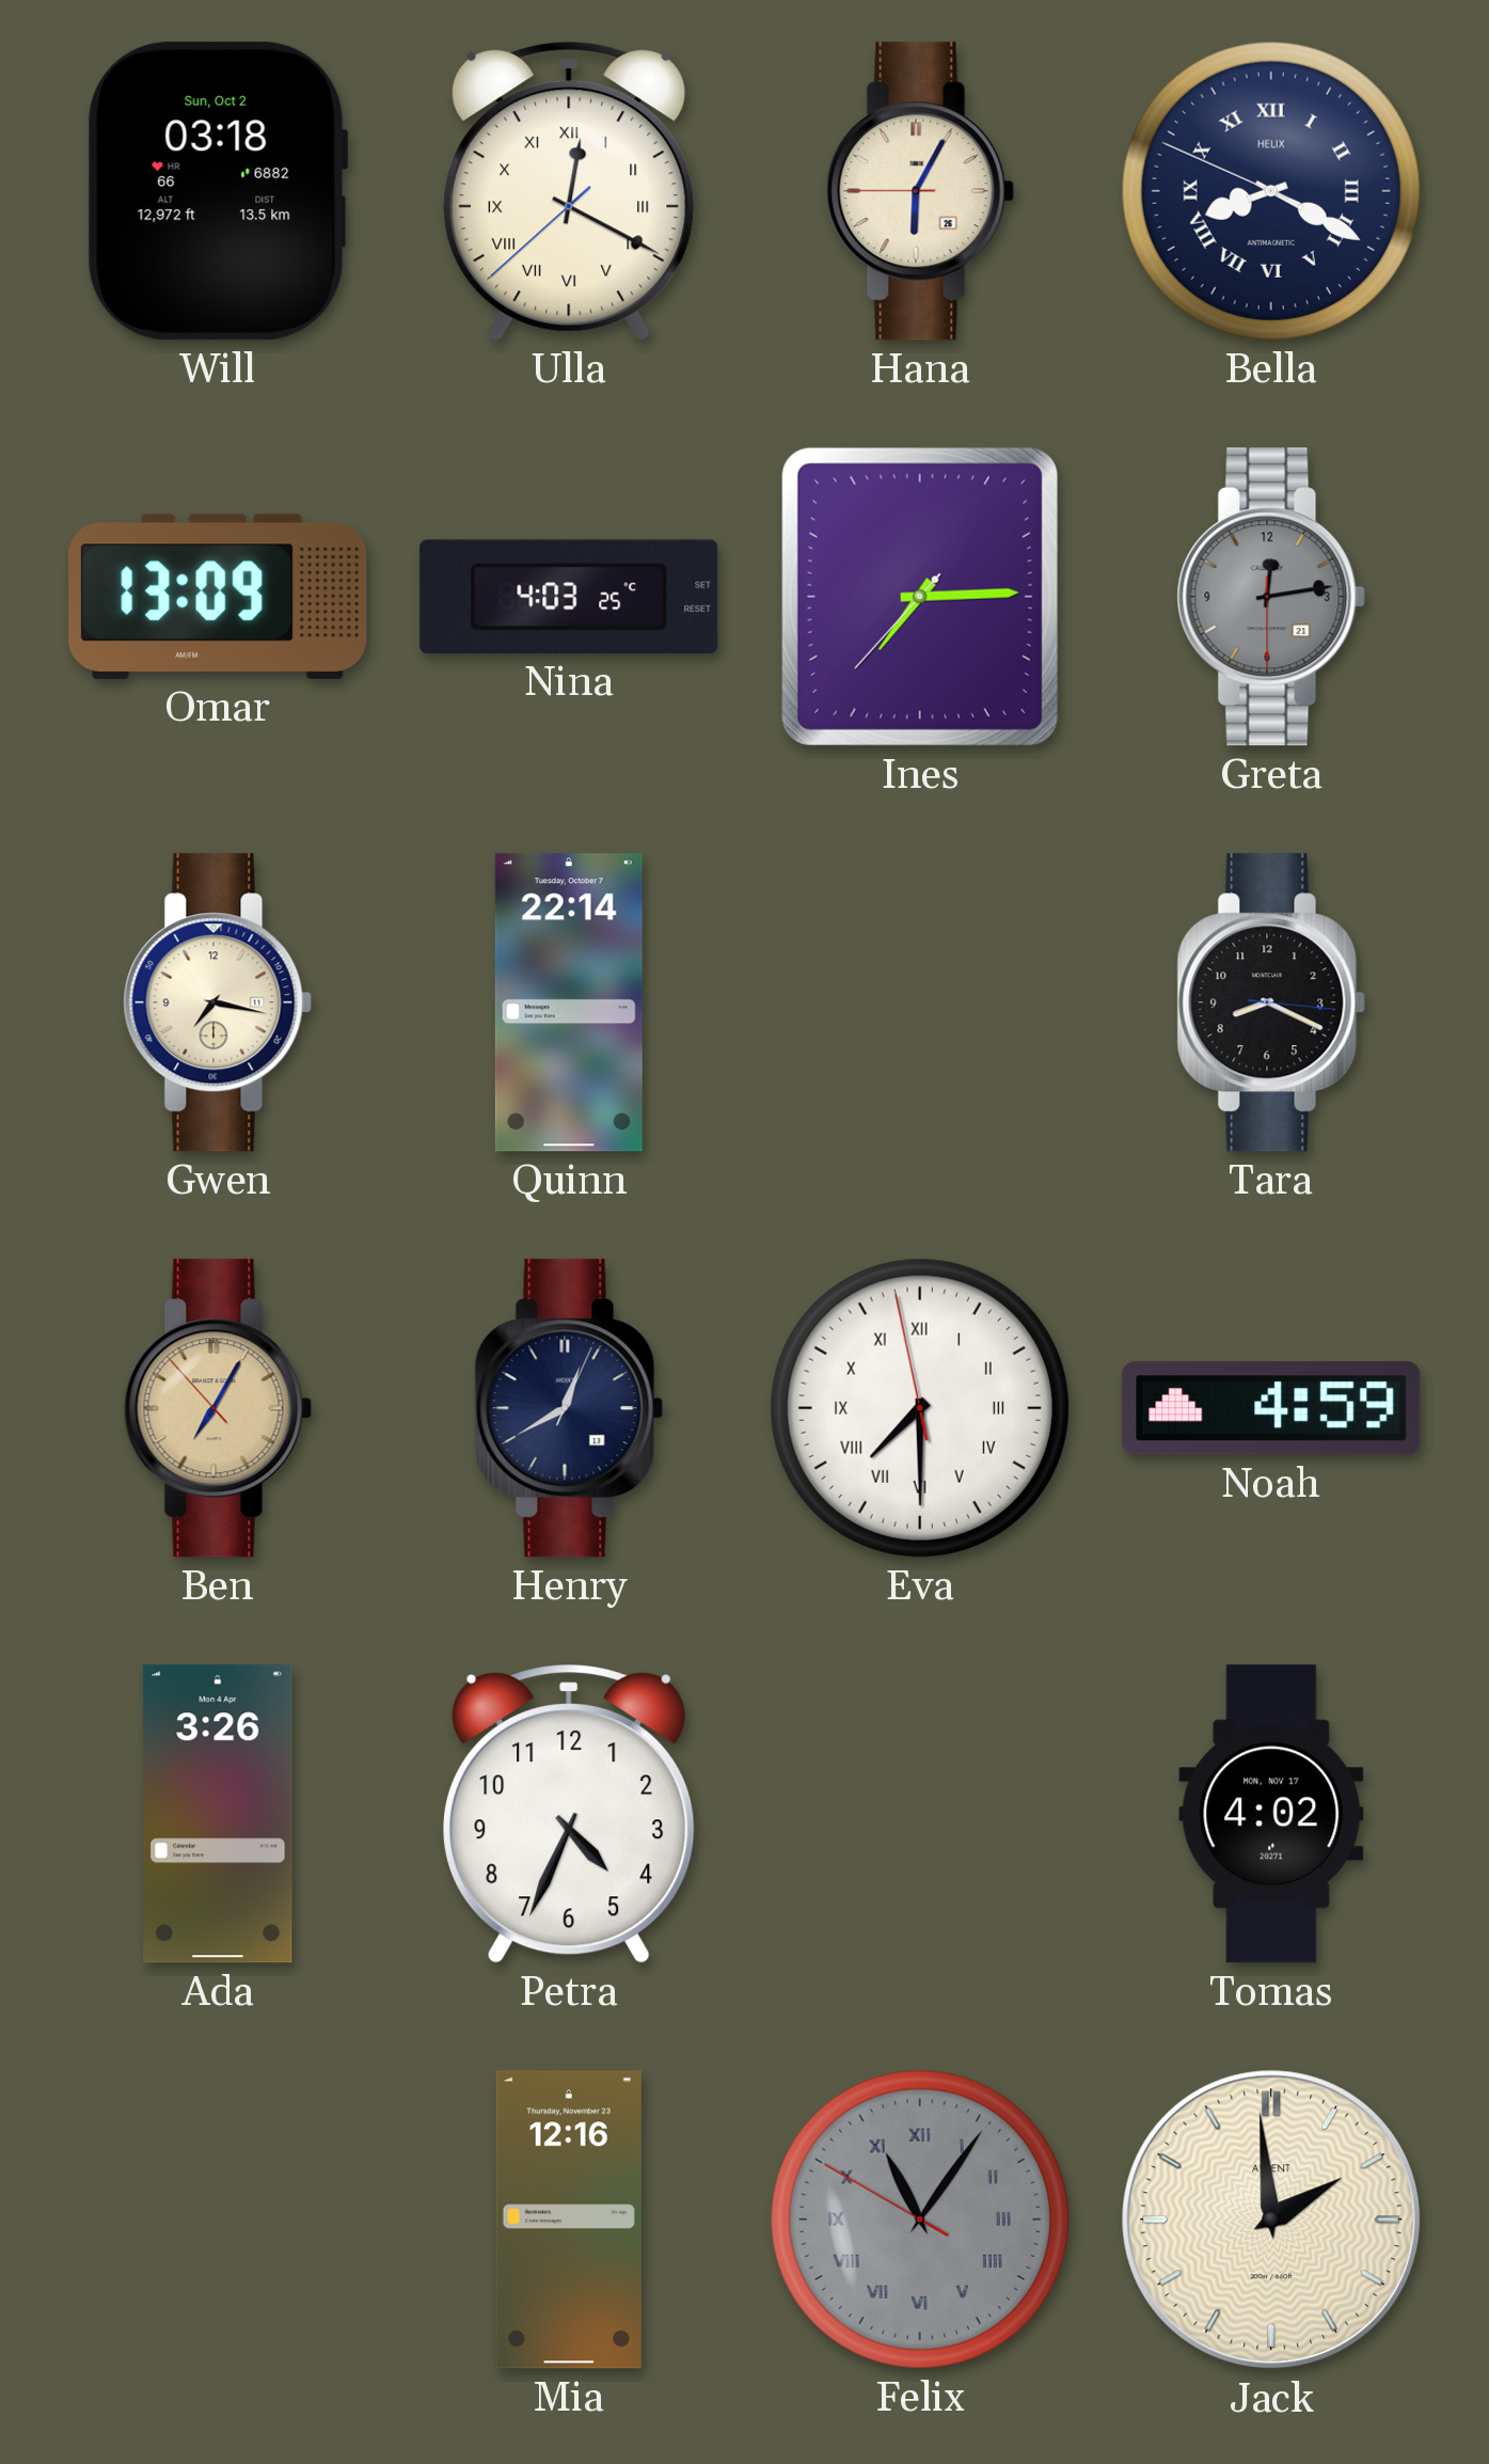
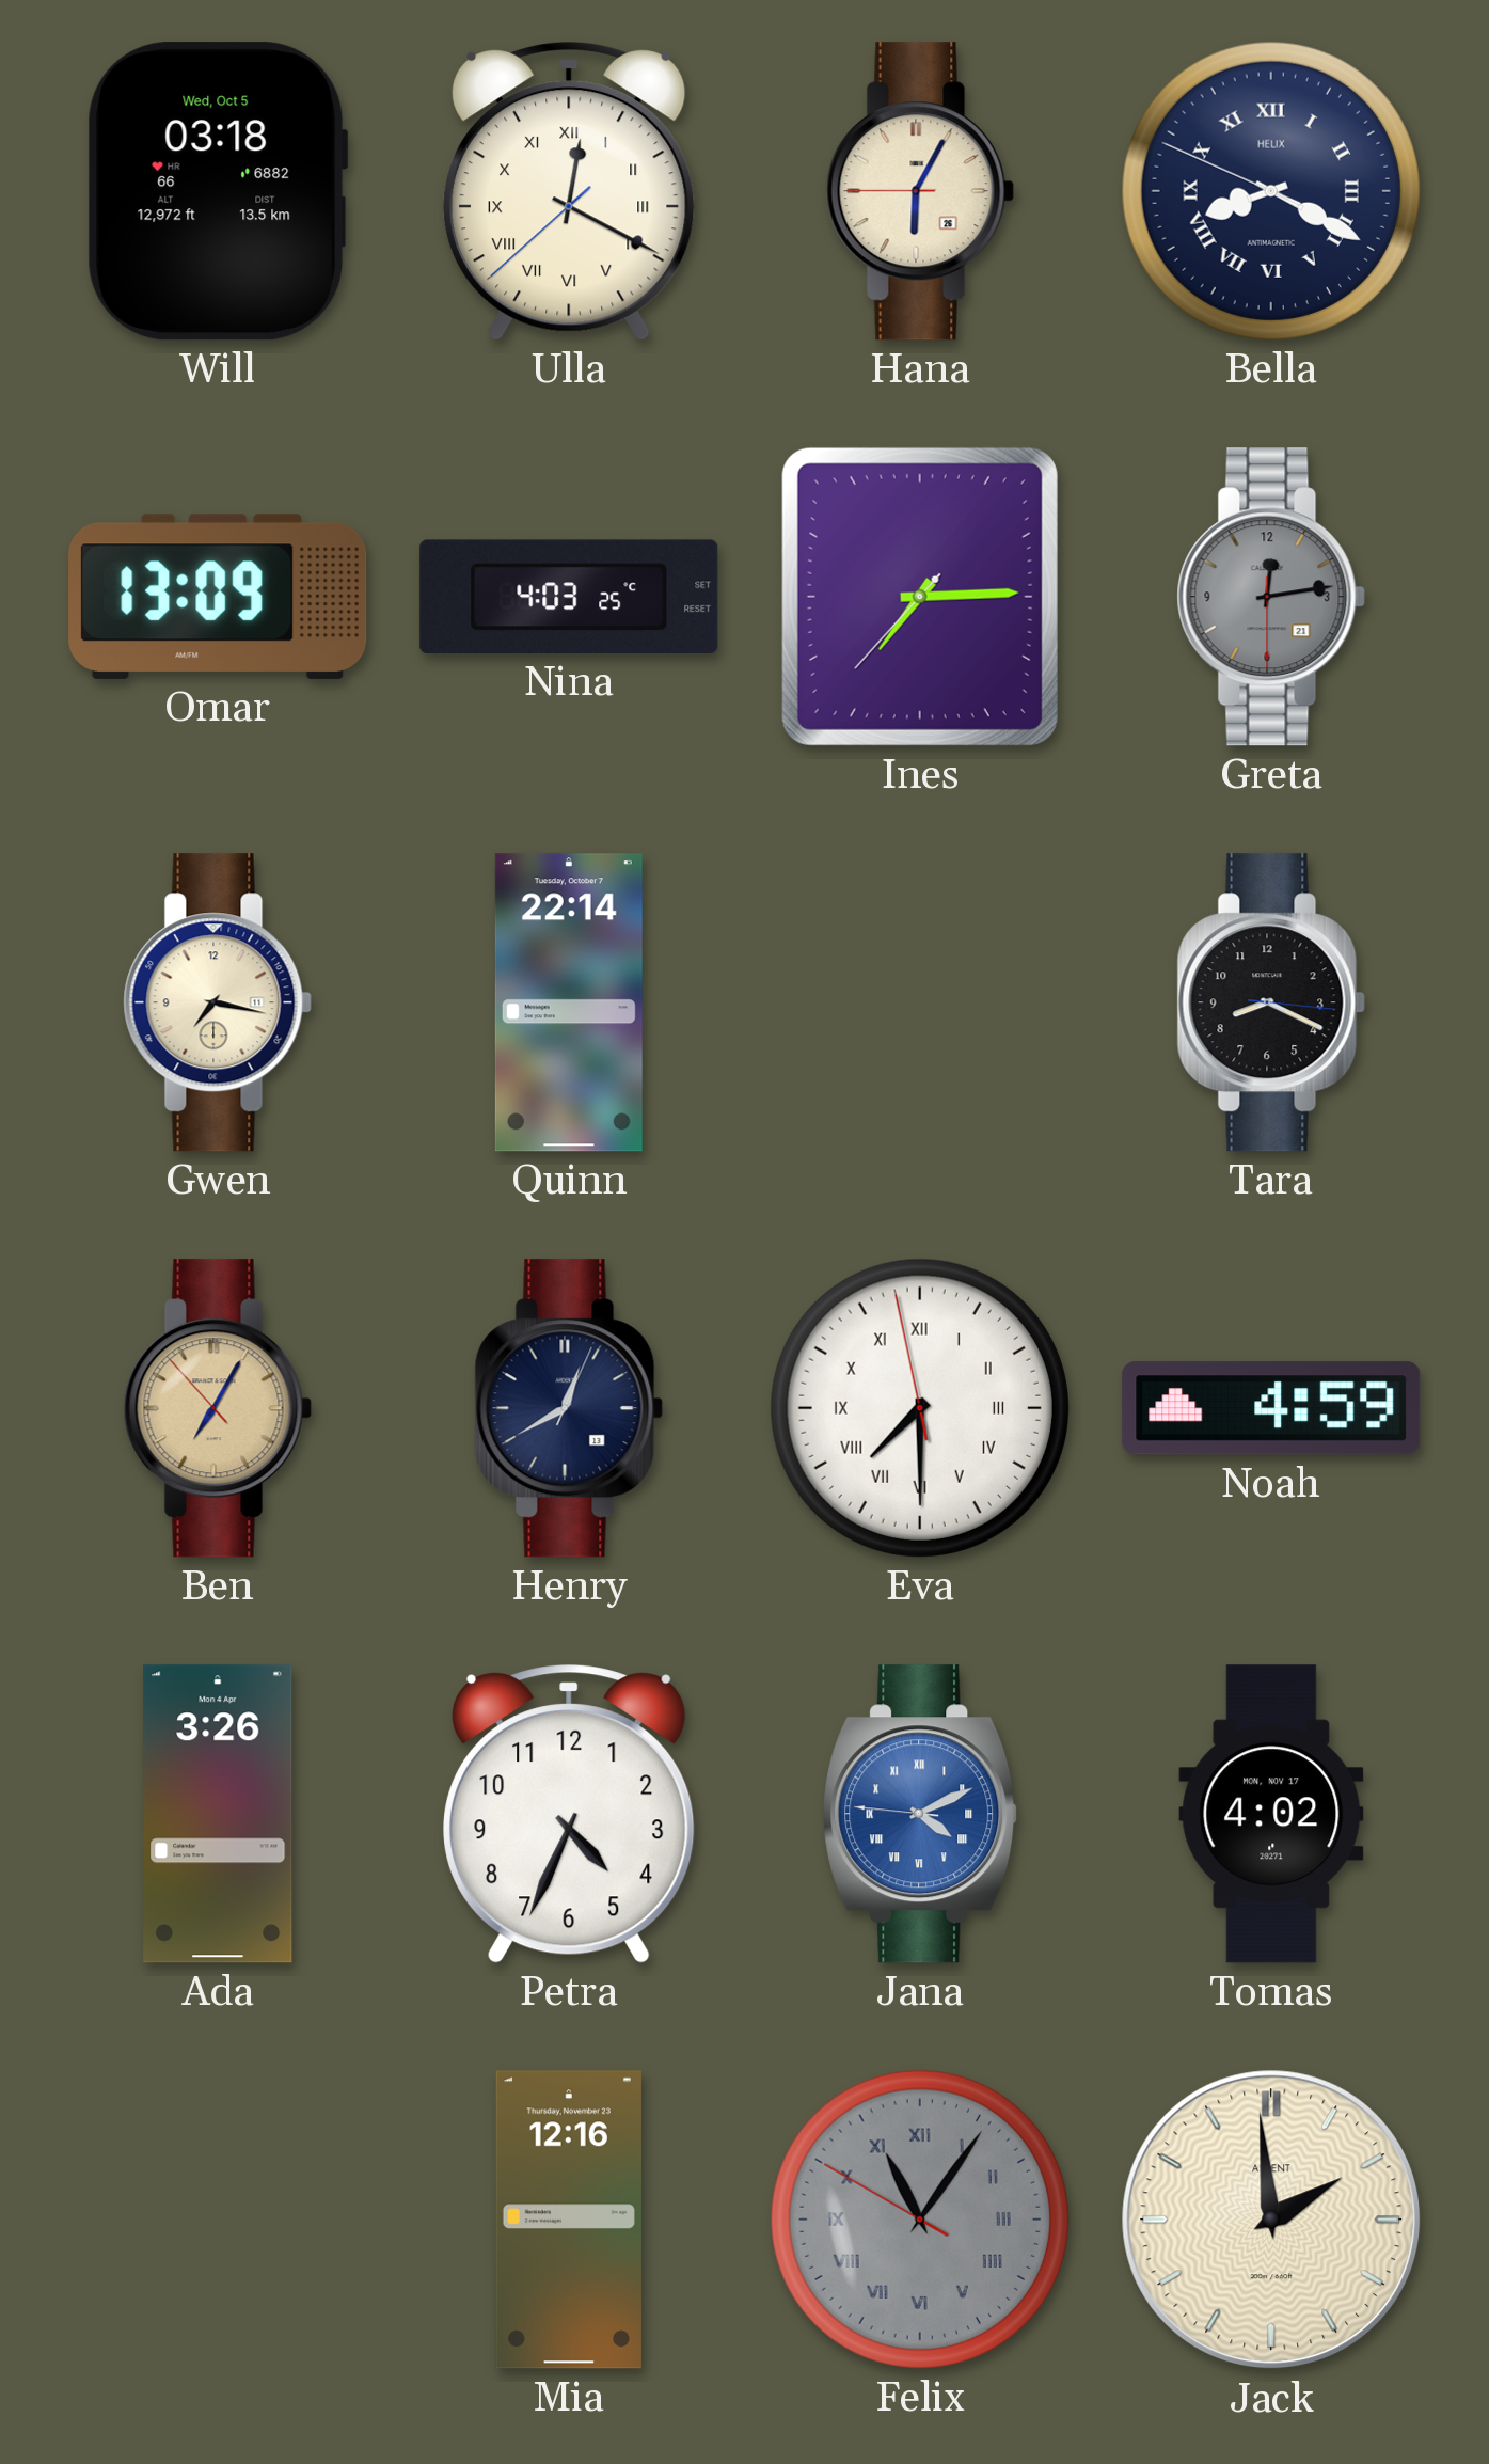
Will date: Sun, Oct 2 -> Wed, Oct 5 (218, 191)
Jana: none -> 4:10 (921, 1814)
